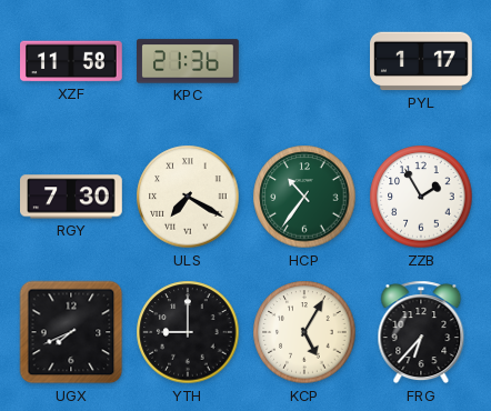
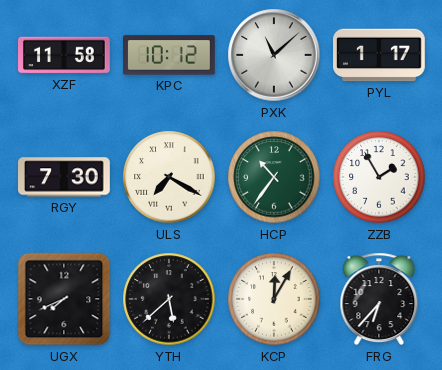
KPC: 21:36 -> 10:12 (170, 55)
PXK: none -> 11:08 (274, 55)
YTH: 9:00 -> 5:38 (169, 299)
KCP: 5:05 -> 12:05 (274, 299)
